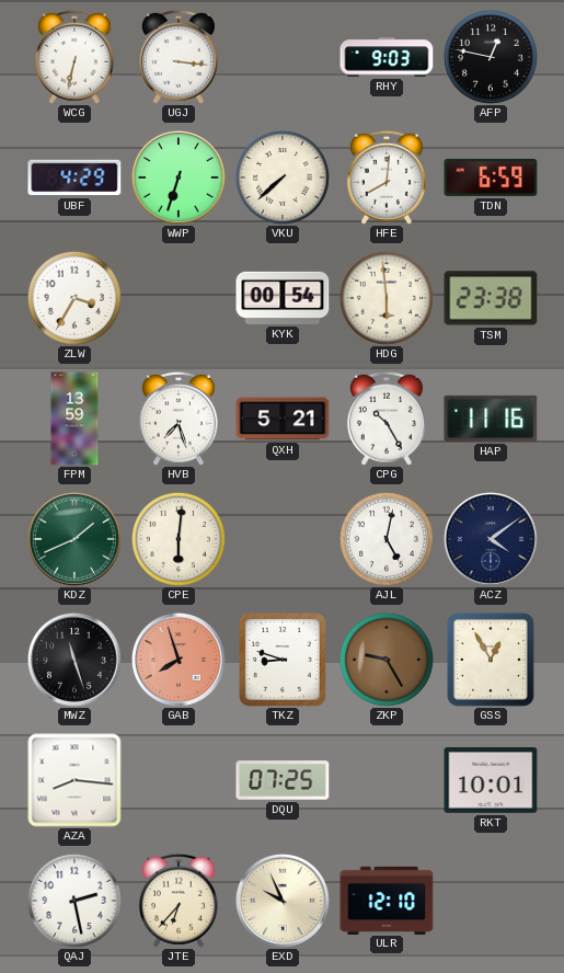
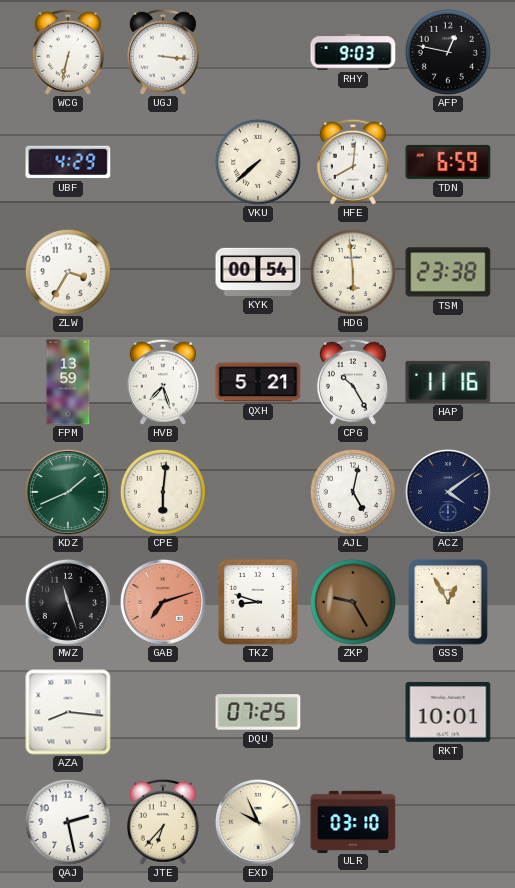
WWP: 6:33 -> none (179, 178)
GAB: 7:57 -> 7:12 (163, 602)
ULR: 12:10 -> 03:10 (353, 821)
